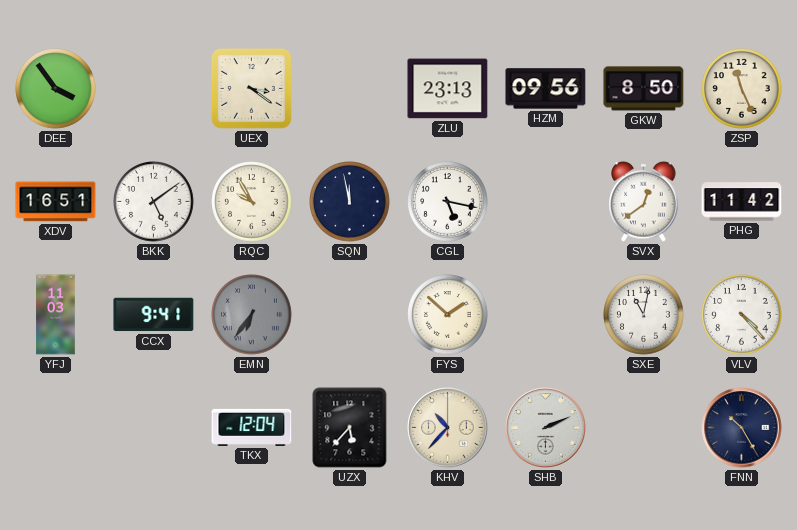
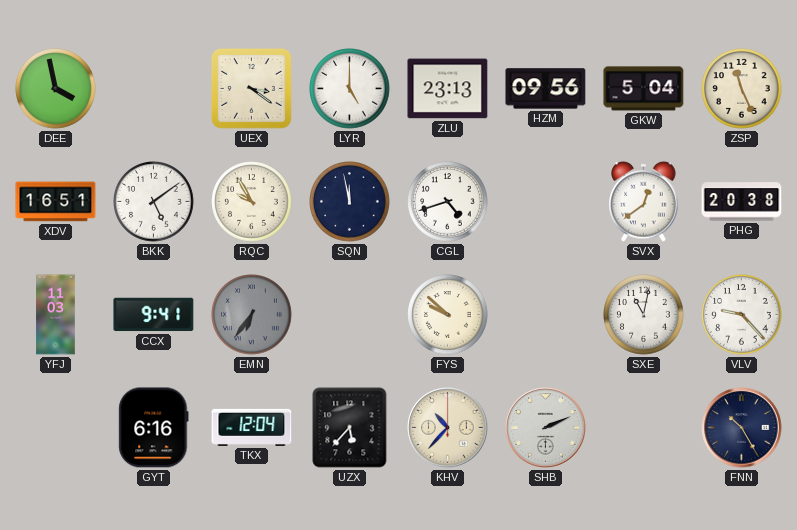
DEE: 3:54 -> 3:58 (56, 89)
LYR: none -> 5:00 (350, 89)
GKW: 8:50 -> 5:04 (644, 89)
CGL: 5:17 -> 4:42 (448, 202)
PHG: 11:42 -> 20:38 (742, 202)
FYS: 1:52 -> 9:52 (448, 315)
VLV: 4:23 -> 9:23 (742, 315)
GYT: none -> 6:16 (154, 428)
